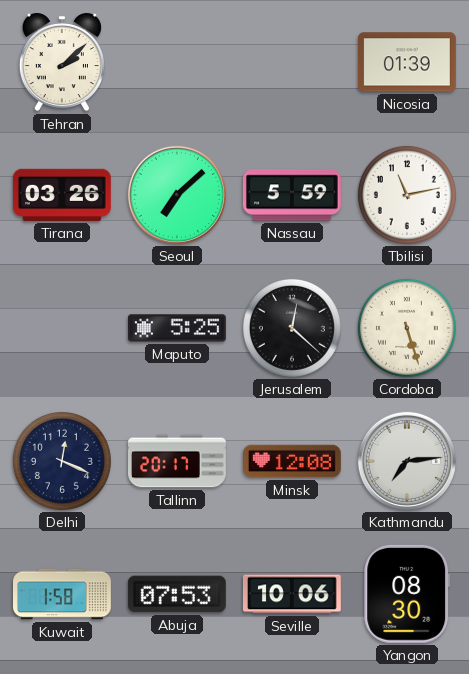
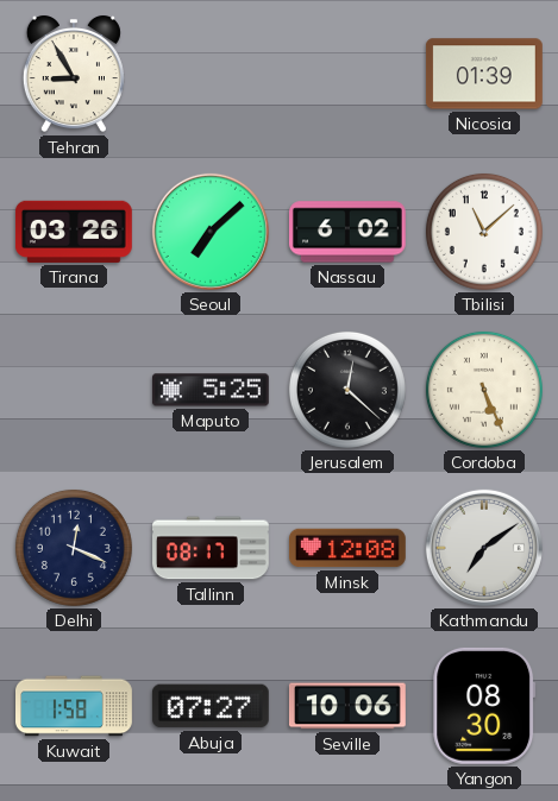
Tehran: 2:08 -> 8:55 (74, 74)
Nassau: 5:59 -> 6:02 (347, 232)
Tbilisi: 11:13 -> 11:08 (484, 232)
Cordoba: 5:27 -> 5:26 (484, 390)
Tallinn: 20:17 -> 08:17 (212, 548)
Kathmandu: 7:14 -> 7:09 (484, 548)
Abuja: 07:53 -> 07:27 (211, 706)
